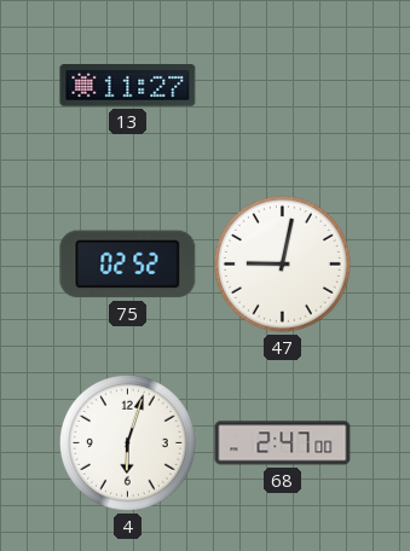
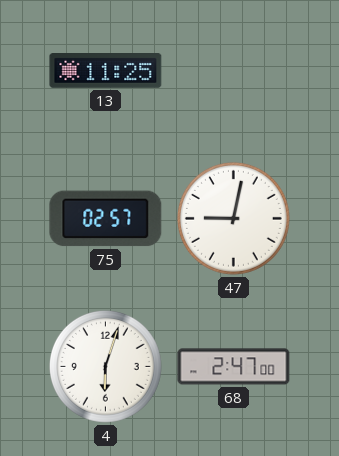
13: 11:27 -> 11:25 (106, 71)
75: 02:52 -> 02:57 (106, 219)
